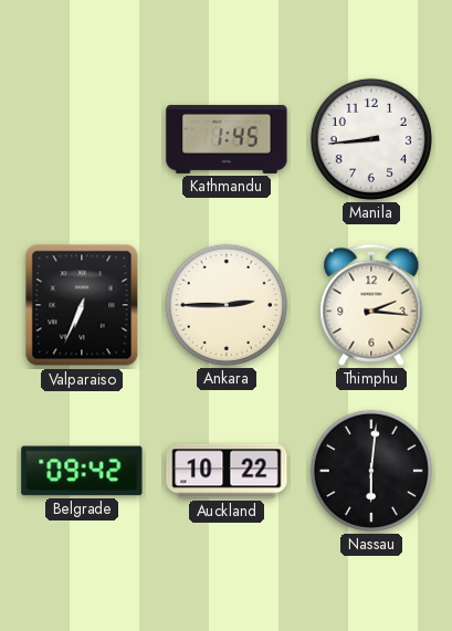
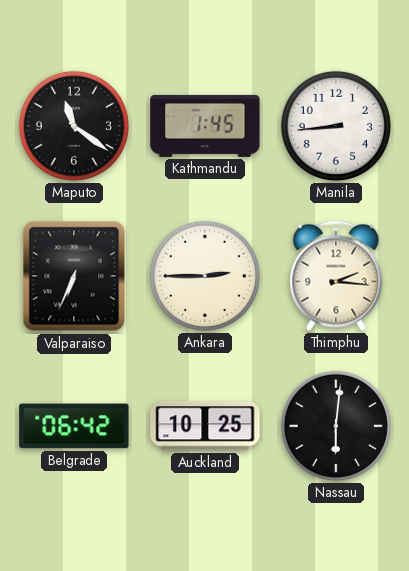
Maputo: none -> 11:21 (74, 126)
Belgrade: 09:42 -> 06:42 (74, 426)
Auckland: 10:22 -> 10:25 (205, 426)
